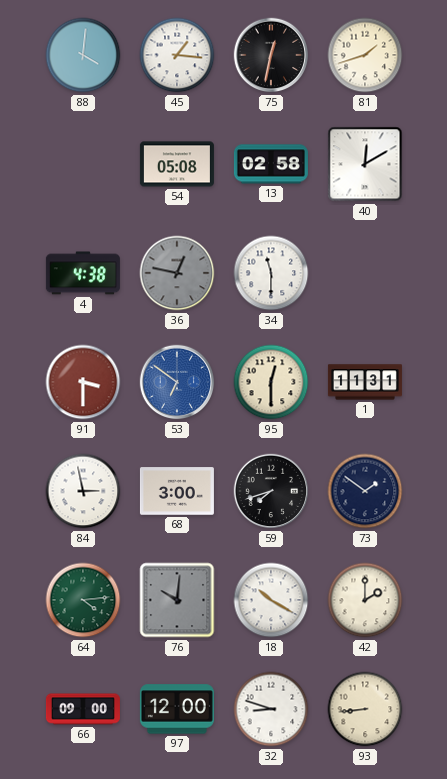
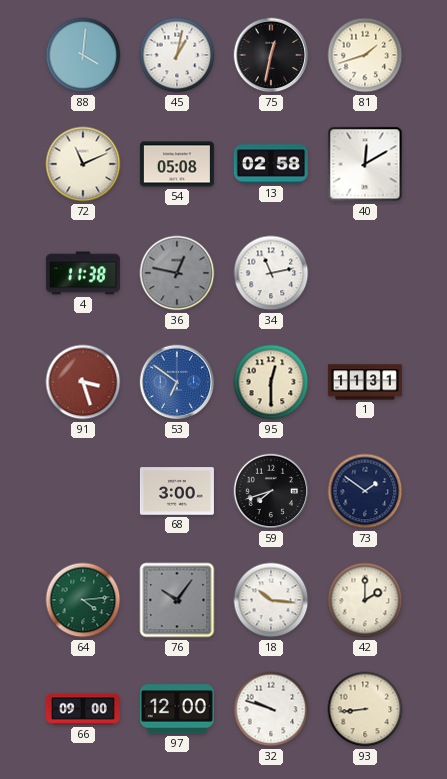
45: 1:16 -> 1:02 (177, 55)
72: none -> 11:11 (83, 164)
4: 4:38 -> 11:38 (83, 273)
34: 11:30 -> 11:13 (271, 273)
91: 3:30 -> 3:27 (83, 382)
84: 2:58 -> none (83, 491)
76: 10:01 -> 10:06 (177, 600)
18: 10:20 -> 10:16 (271, 600)
32: 8:48 -> 9:48 (271, 709)
